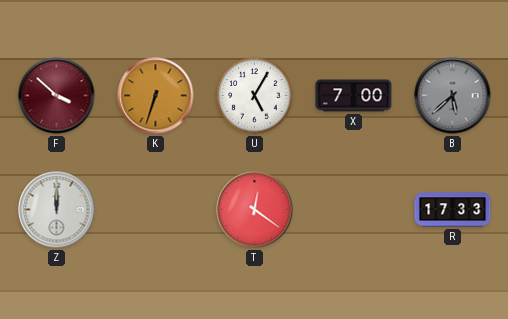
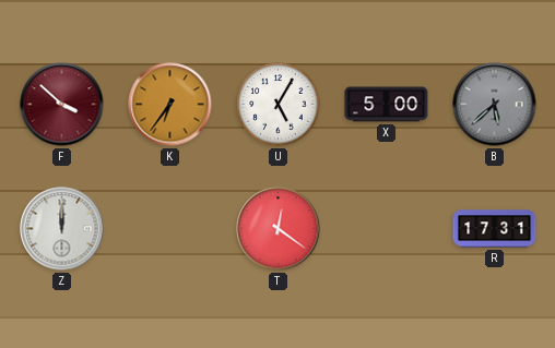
K: 6:33 -> 6:36 (170, 105)
X: 7:00 -> 5:00 (387, 105)
R: 17:33 -> 17:31 (495, 229)
